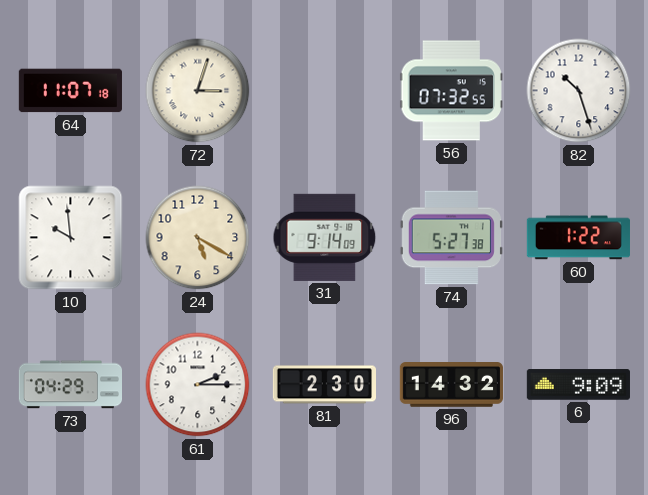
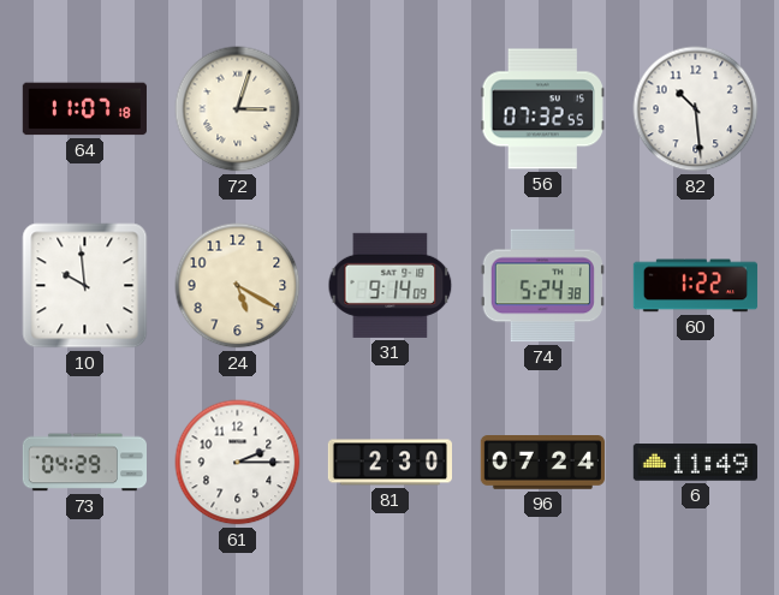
82: 10:27 -> 10:29 (696, 109)
74: 5:27 -> 5:24 (542, 286)
96: 14:32 -> 07:24 (542, 463)
6: 9:09 -> 11:49 (695, 463)
